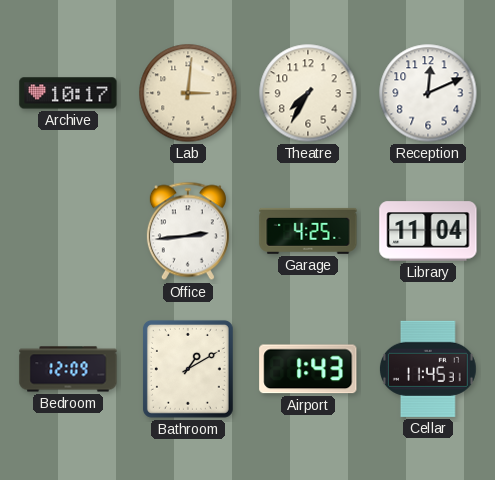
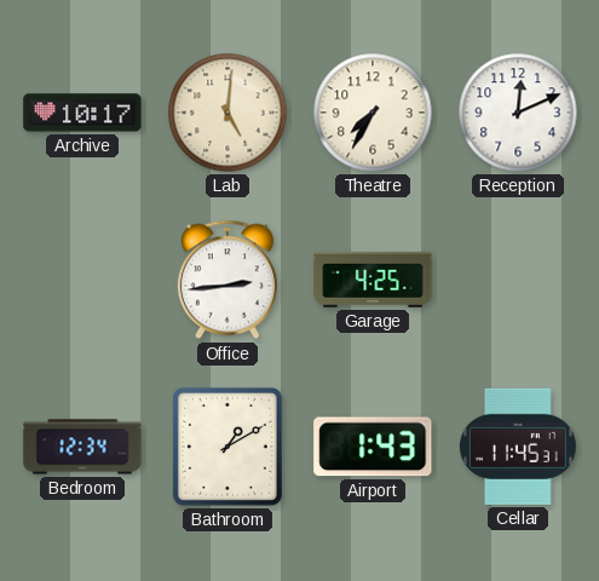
Lab: 3:01 -> 5:01 (227, 113)
Library: 11:04 -> none (428, 231)
Bedroom: 12:09 -> 12:34 (82, 447)
